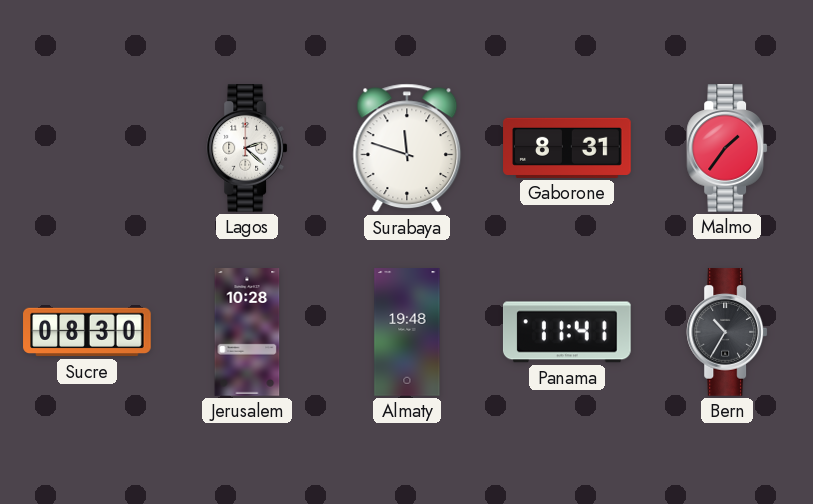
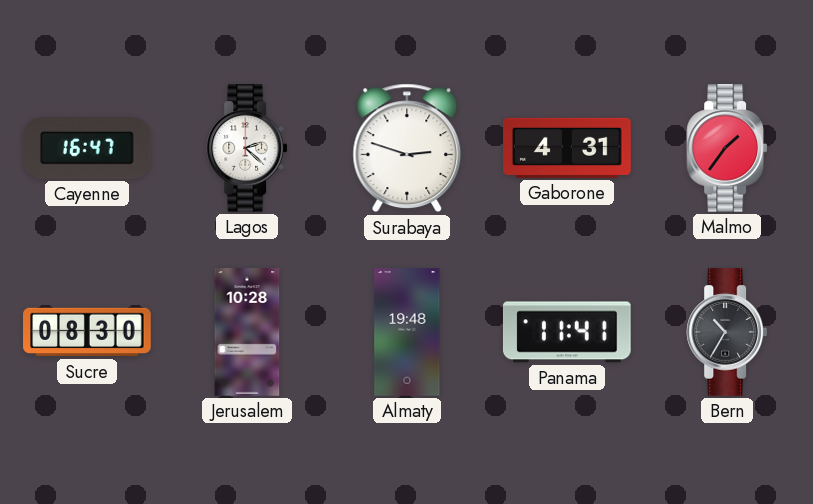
Cayenne: none -> 16:47 (88, 148)
Surabaya: 11:48 -> 2:48 (407, 148)
Gaborone: 8:31 -> 4:31 (567, 148)
